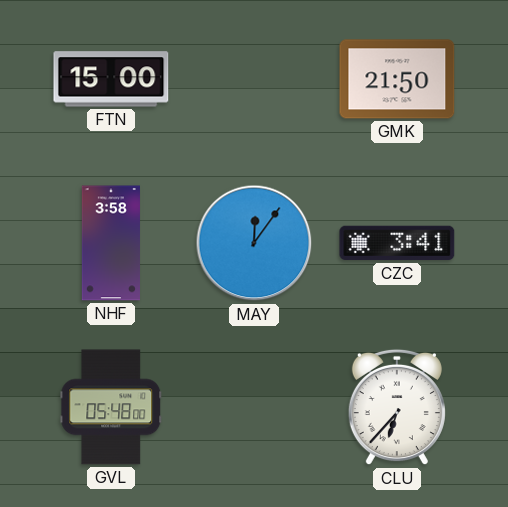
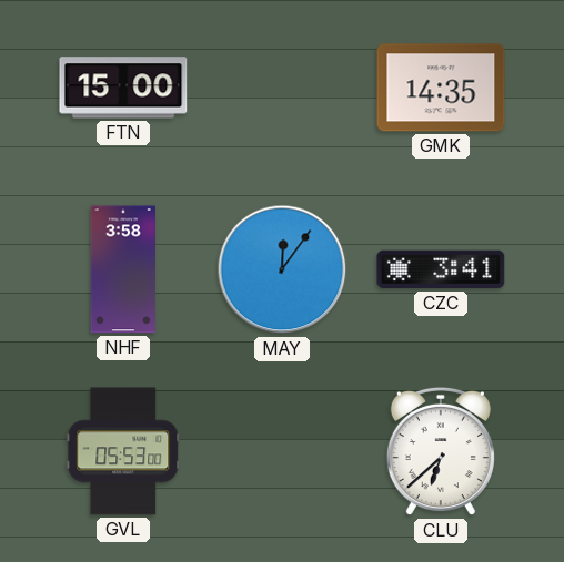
GMK: 21:50 -> 14:35 (441, 88)
GVL: 05:48 -> 05:53 (123, 451)
CLU: 6:37 -> 6:38 (441, 451)
